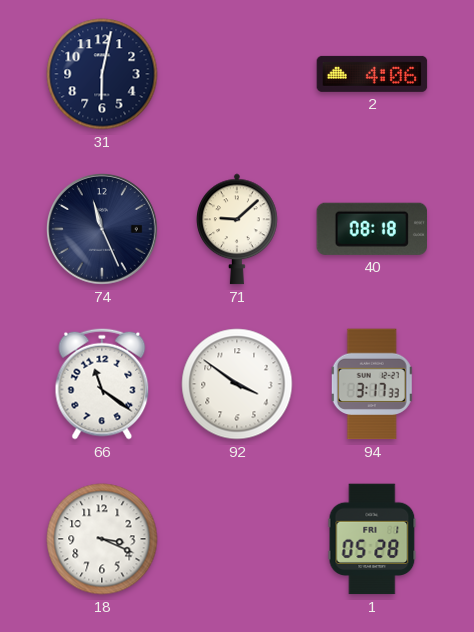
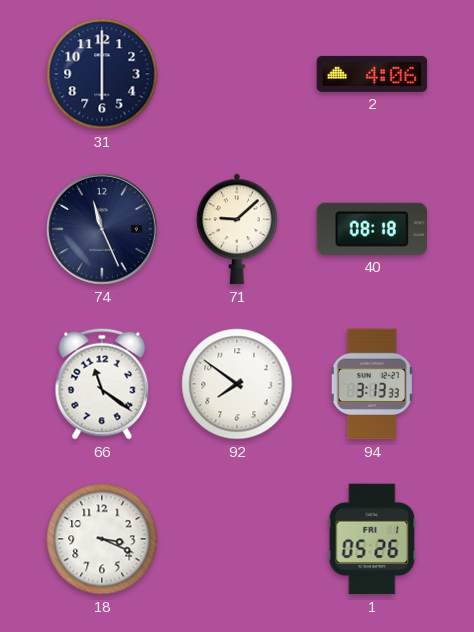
31: 6:02 -> 6:00 (102, 74)
92: 3:51 -> 7:51 (237, 384)
94: 3:17 -> 3:13 (372, 384)
1: 05:28 -> 05:26 (372, 539)
